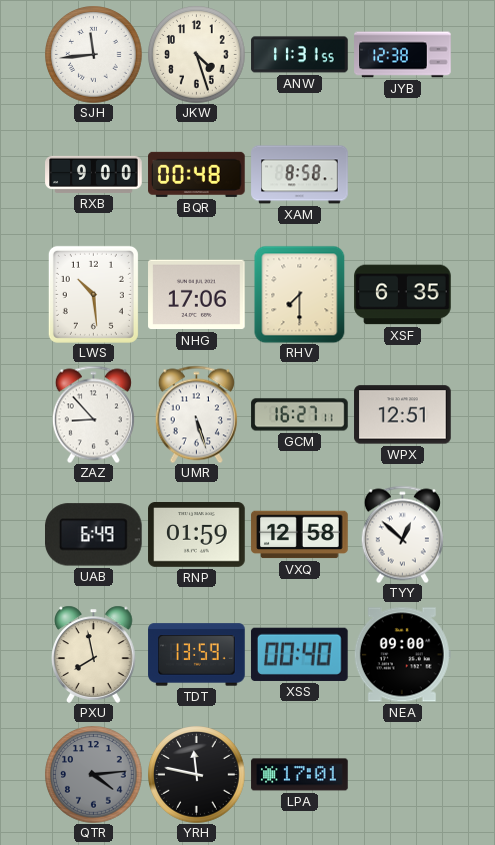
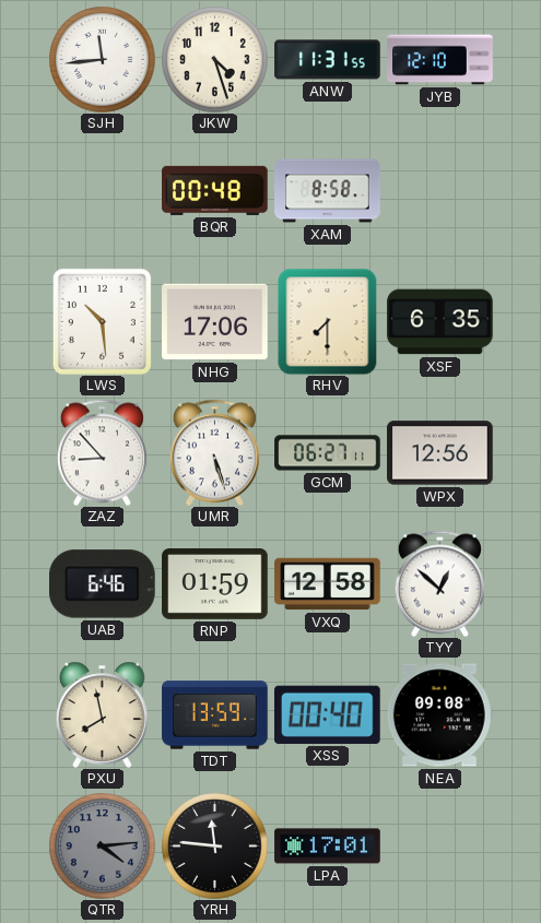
JYB: 12:38 -> 12:10 (440, 60)
RXB: 9:00 -> none (94, 174)
GCM: 16:27 -> 06:27 (328, 453)
WPX: 12:51 -> 12:56 (440, 453)
UAB: 6:49 -> 6:46 (103, 584)
NEA: 09:00 -> 09:08 (439, 715)
YRH: 11:47 -> 11:46 (215, 847)
